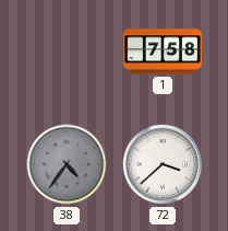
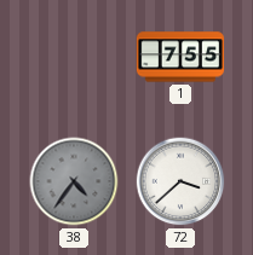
1: 7:58 -> 7:55 (180, 57)
